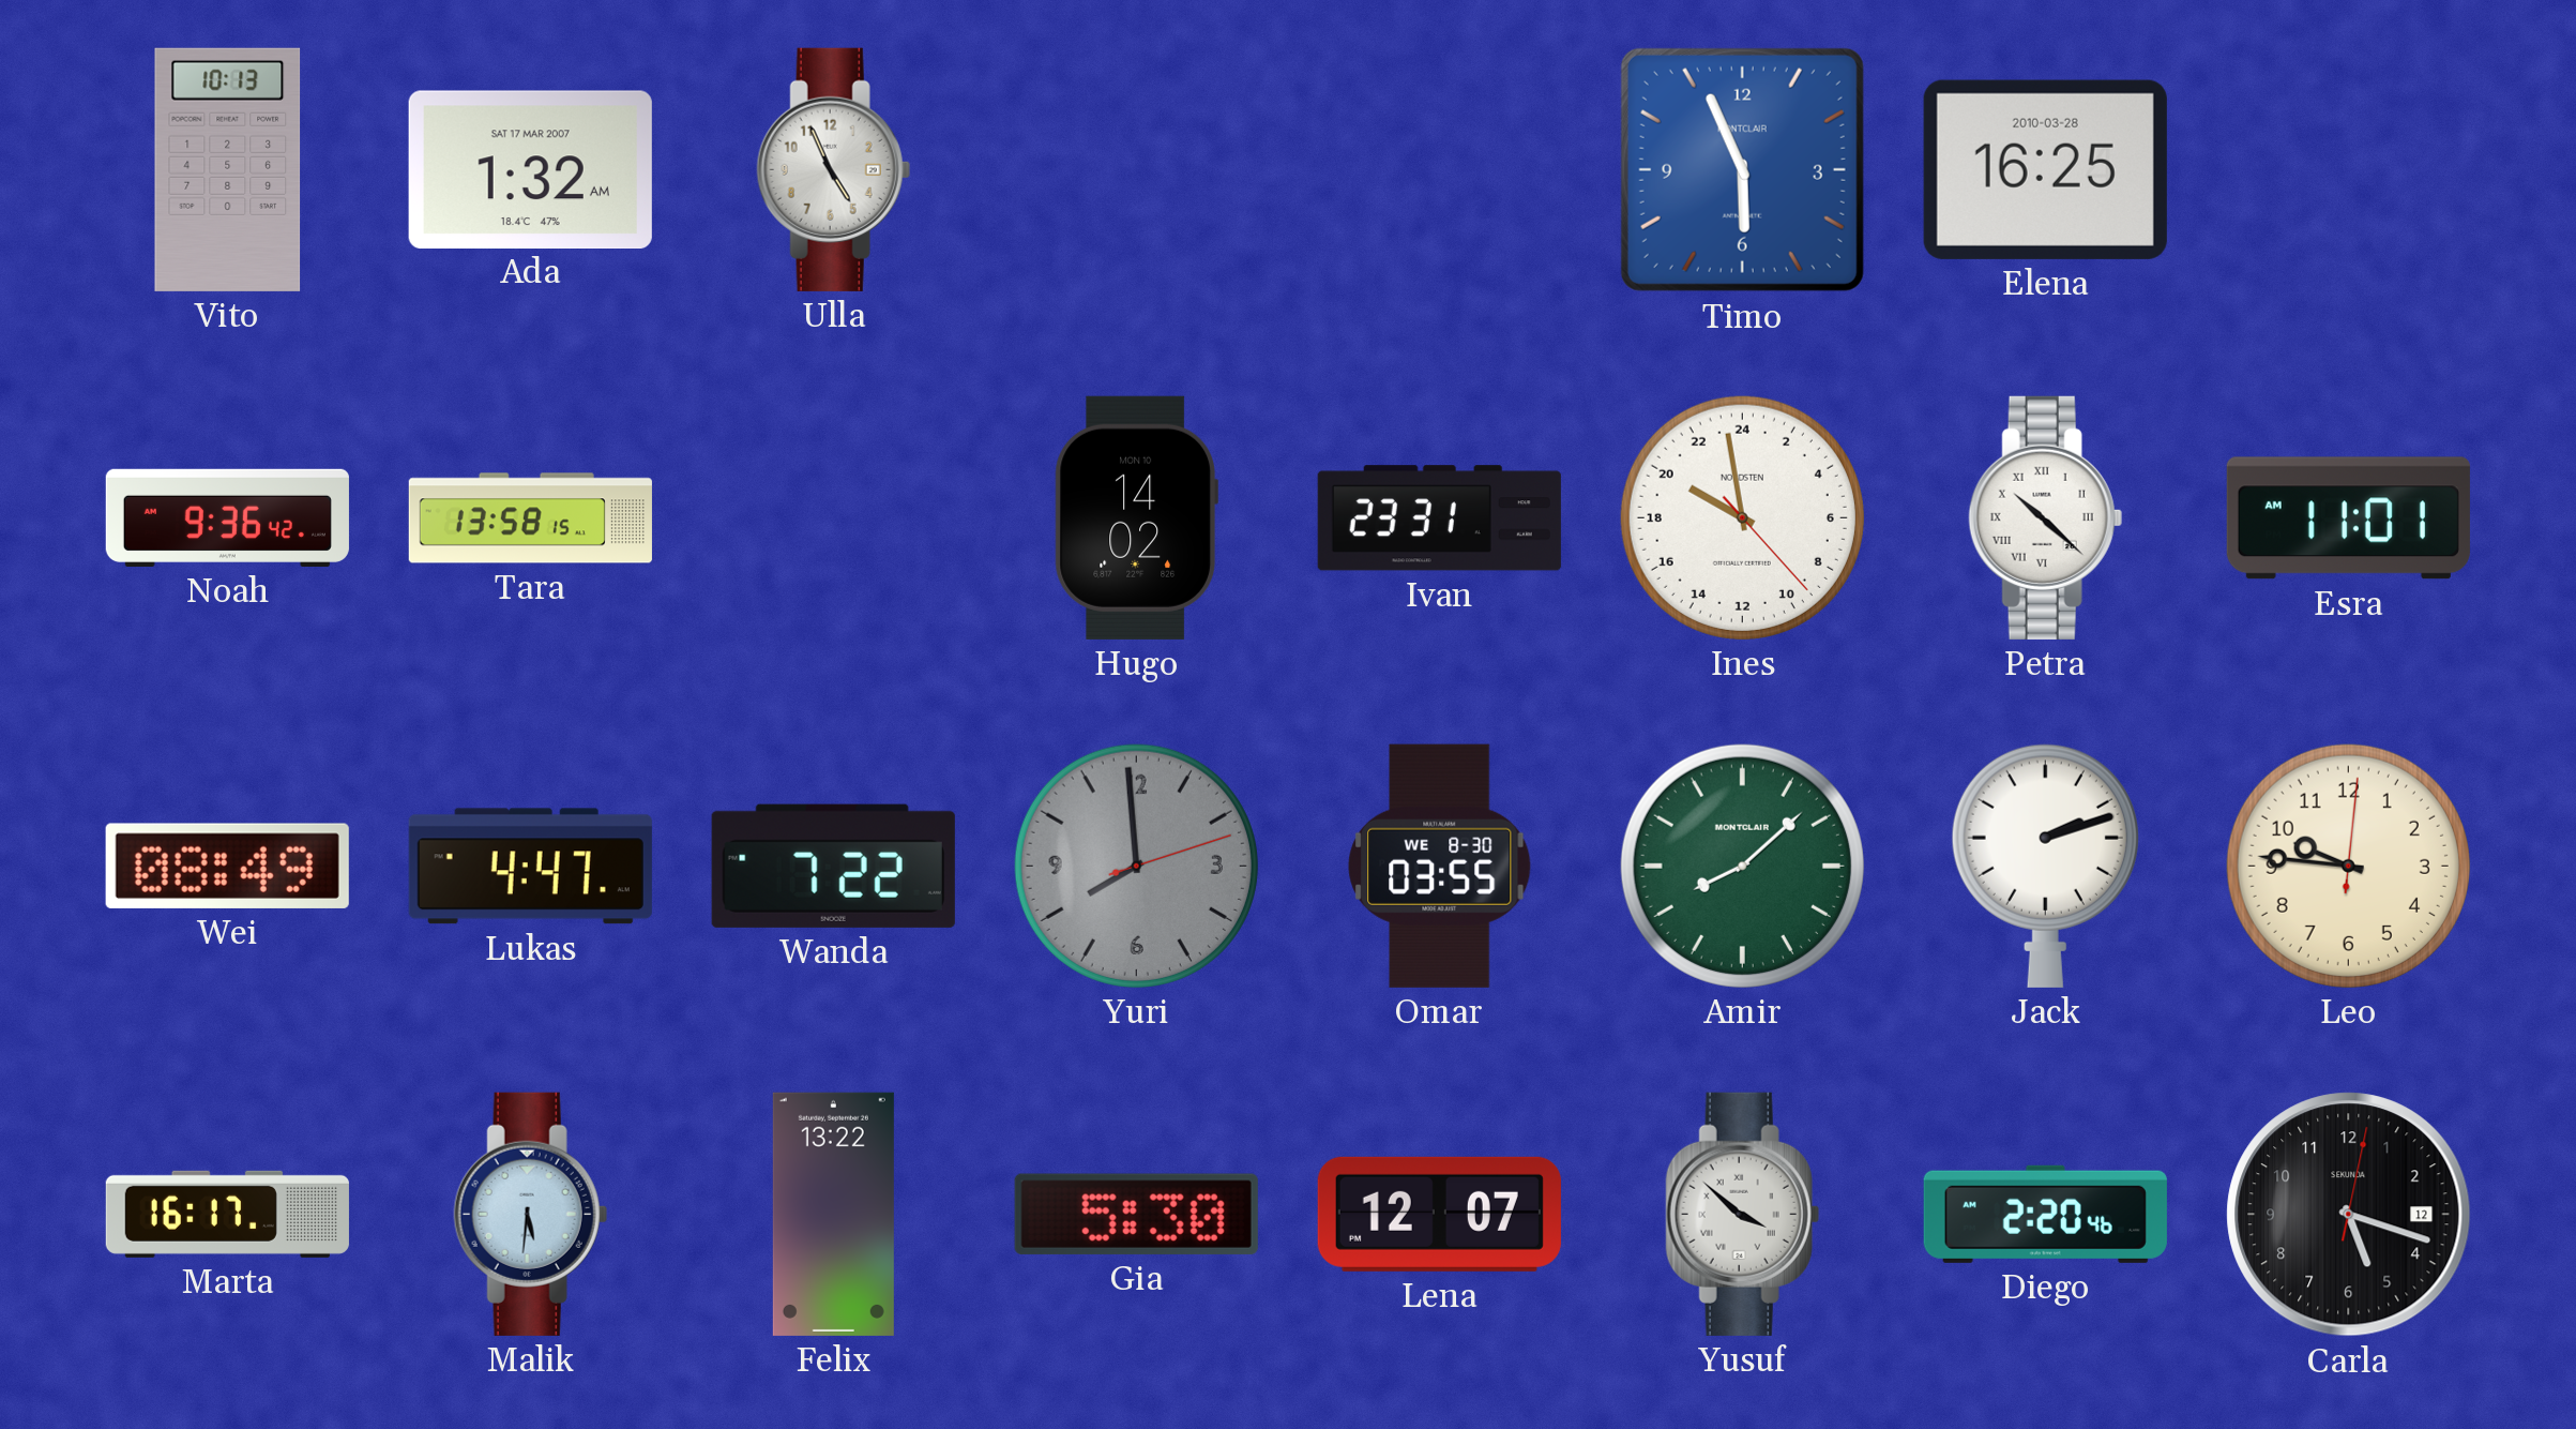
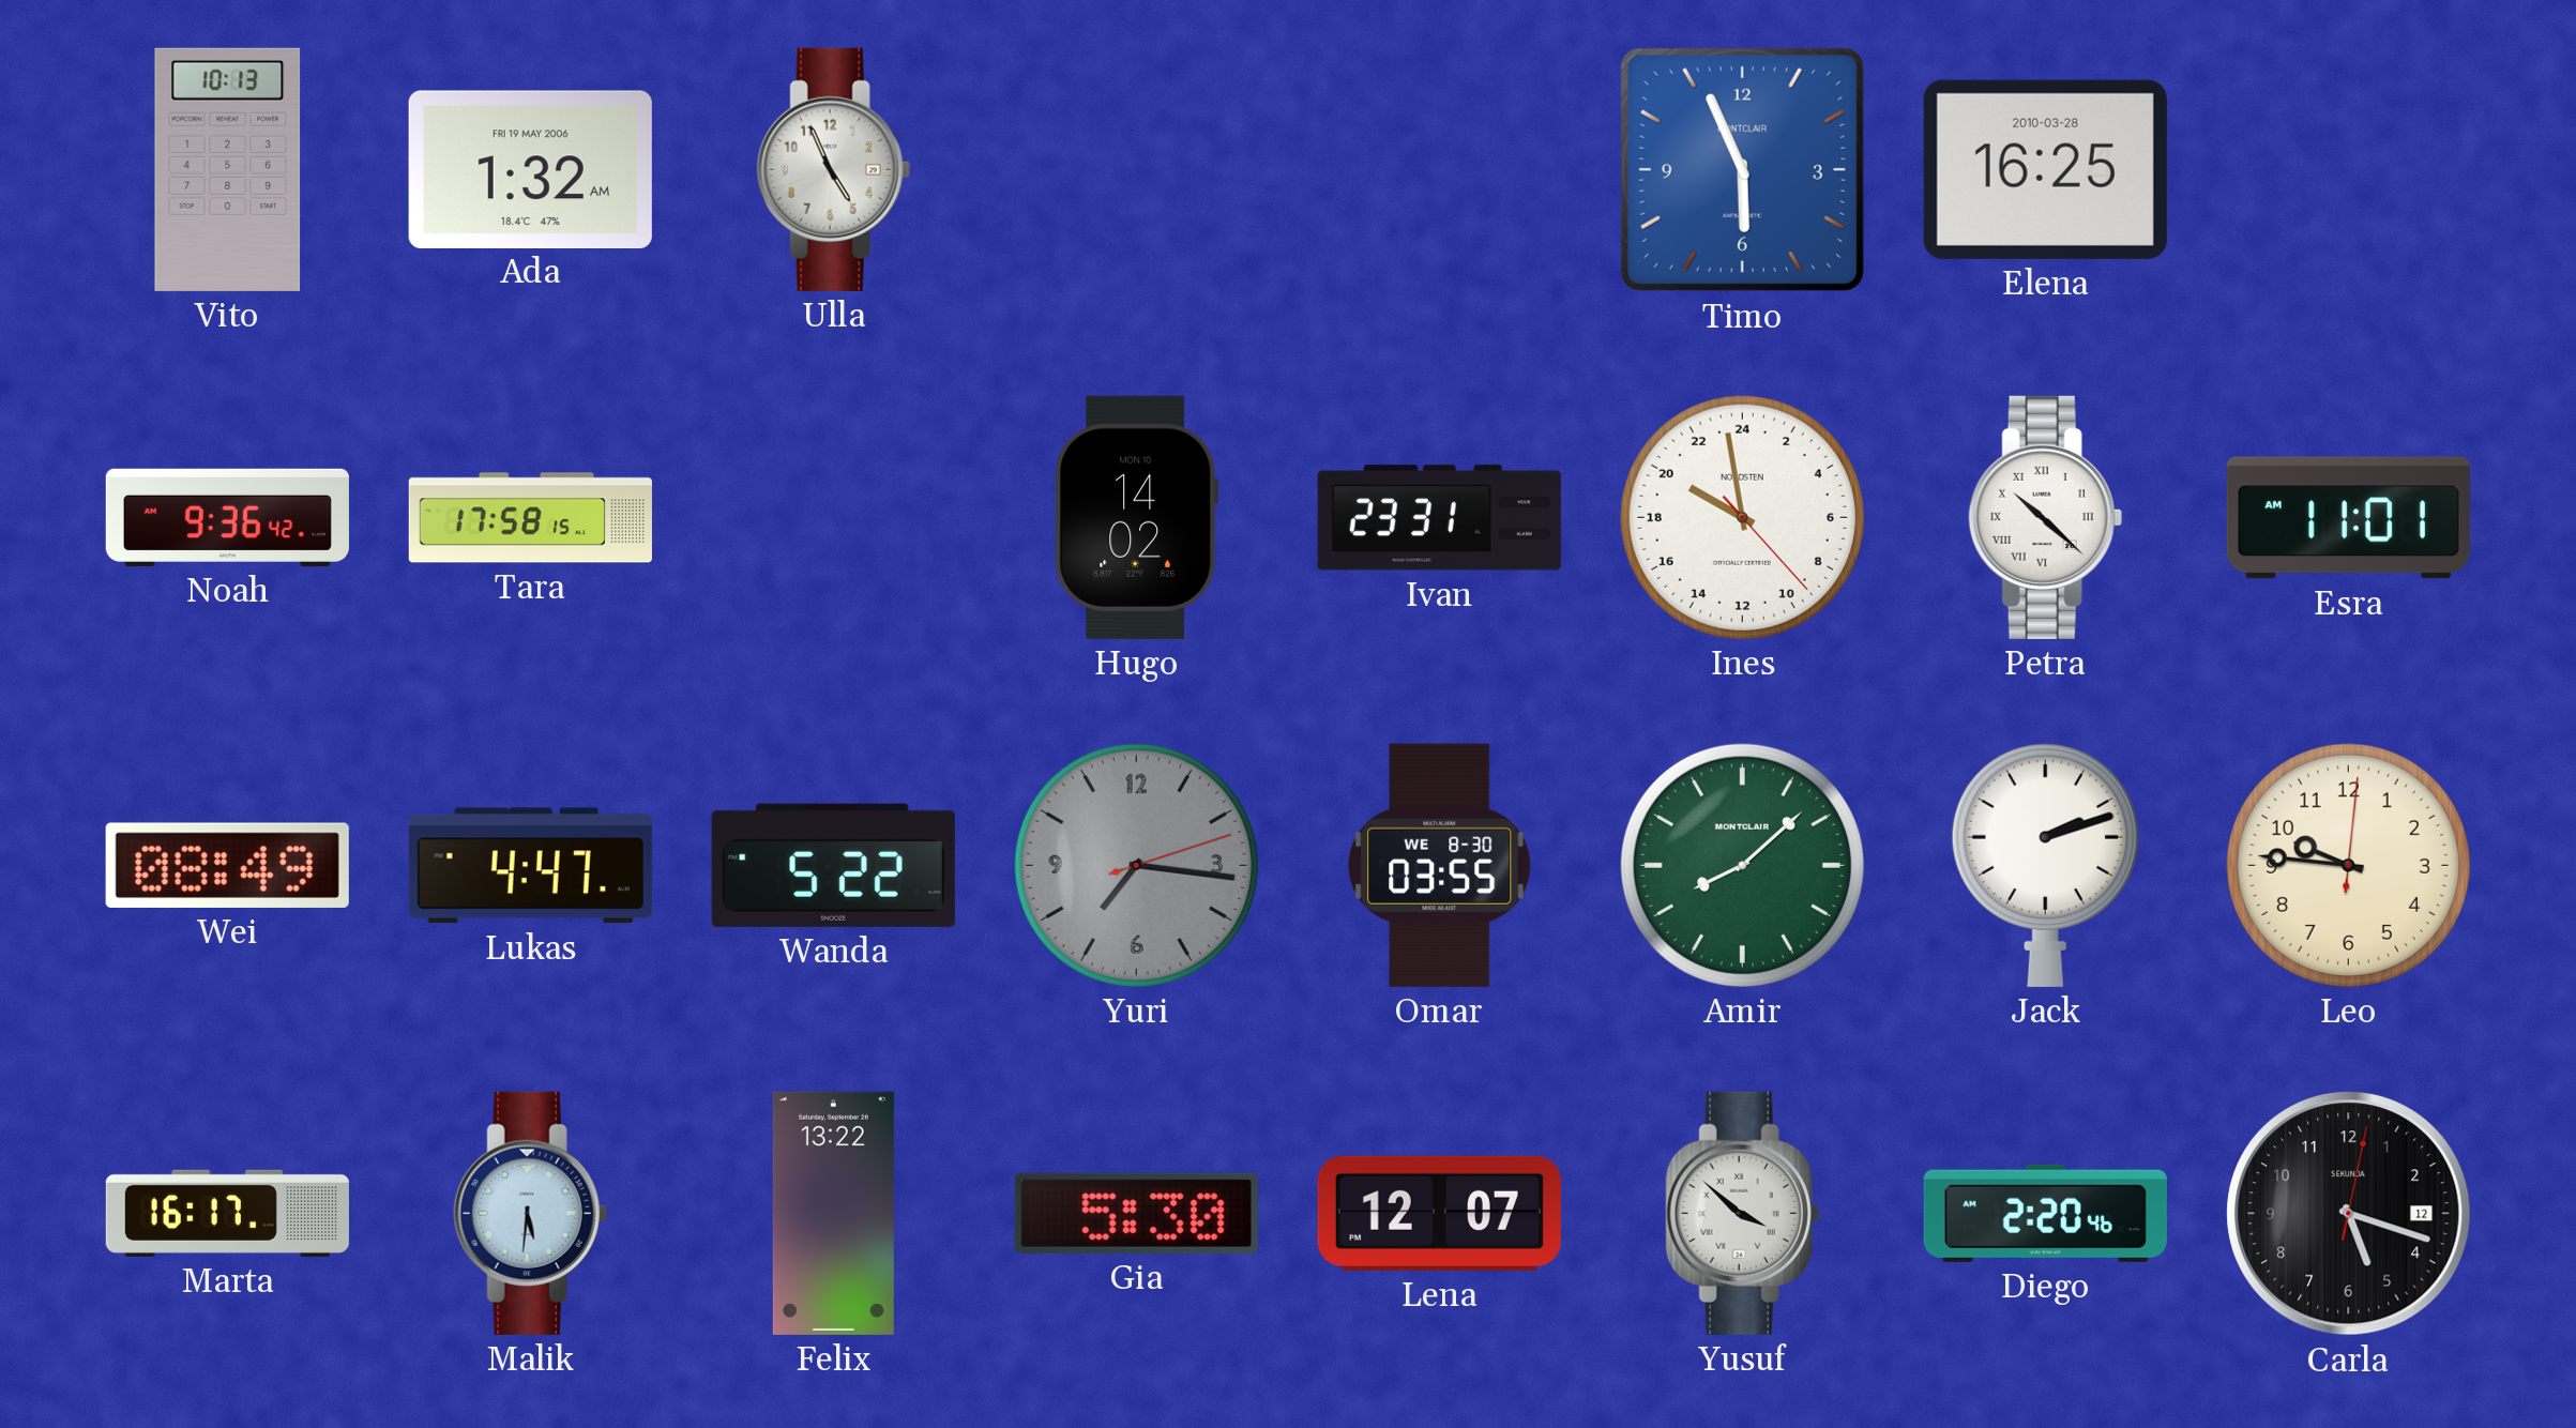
Ada date: SAT 17 MAR 2007 -> FRI 19 MAY 2006 (530, 169)
Tara: 13:58 -> 17:58 (530, 518)
Wanda: 7:22 -> 5:22 (833, 865)
Yuri: 7:59 -> 7:16 (1136, 865)
